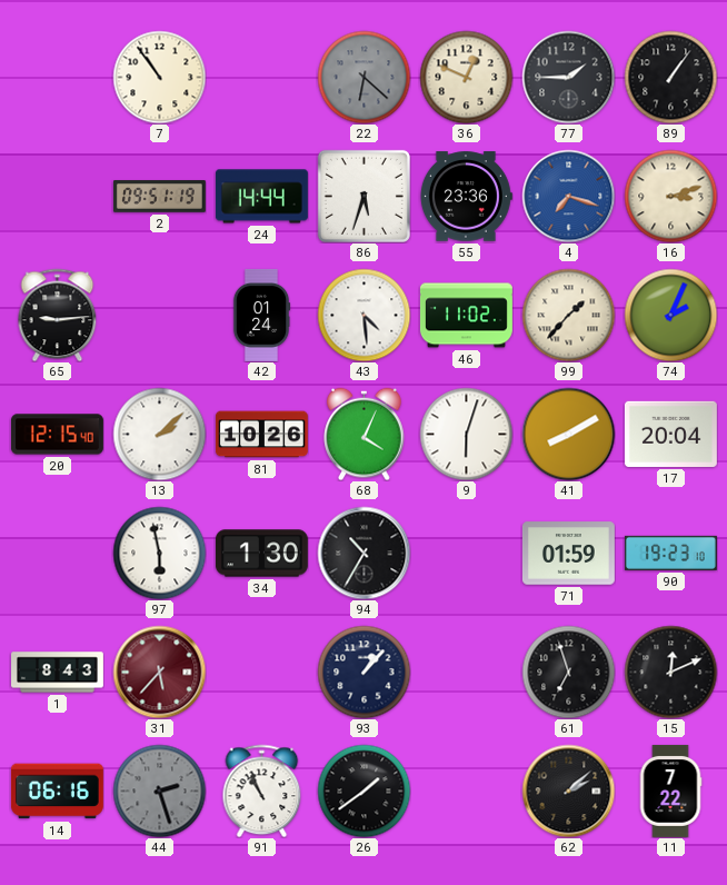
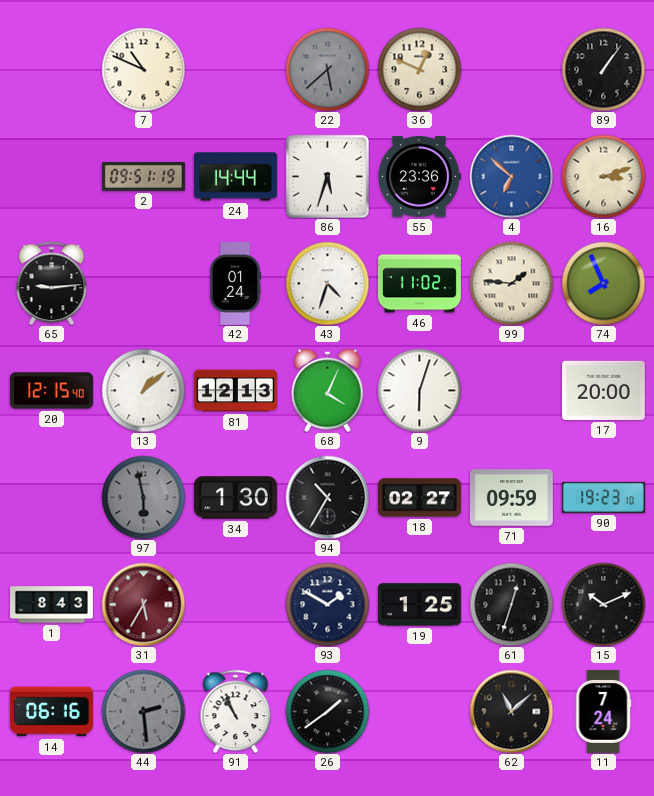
7: 10:54 -> 10:49 (143, 69)
22: 6:22 -> 5:38 (327, 69)
77: 1:45 -> none (568, 77)
4: 7:18 -> 6:52 (511, 176)
43: 4:29 -> 4:33 (327, 283)
99: 1:37 -> 1:46 (511, 283)
74: 2:04 -> 7:56 (603, 283)
13: 2:08 -> 1:08 (143, 390)
81: 10:26 -> 12:13 (235, 391)
41: 8:10 -> none (568, 434)
17: 20:04 -> 20:00 (603, 390)
97 dial: white -> grey (143, 497)
18: none -> 02:27 (419, 498)
71: 01:59 -> 09:59 (511, 498)
31: 5:37 -> 5:35 (143, 604)
93: 1:07 -> 1:50 (327, 604)
19: none -> 1:25 (419, 605)
61: 6:57 -> 12:33 (511, 604)
15: 12:11 -> 10:11 (603, 604)
44: 2:27 -> 2:29 (143, 711)
62: 2:08 -> 11:08 (511, 711)
11: 7:22 -> 7:24 (603, 711)
